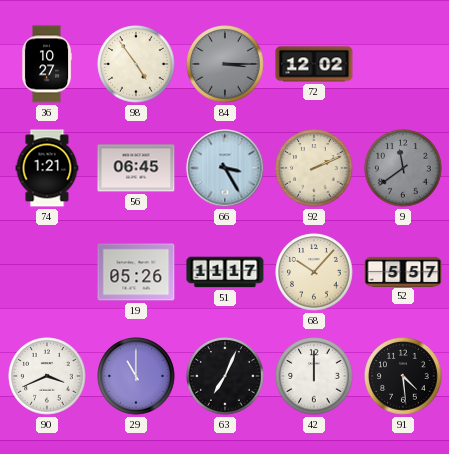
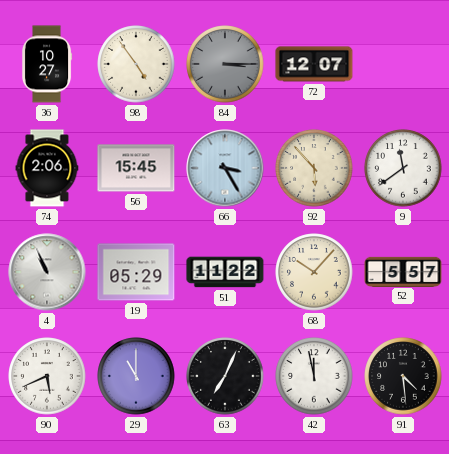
72: 12:02 -> 12:07 (314, 64)
74: 1:21 -> 2:06 (47, 168)
56: 06:45 -> 15:45 (136, 168)
92: 2:11 -> 5:53 (314, 168)
9 dial: grey -> white (403, 168)
4: none -> 10:56 (47, 272)
19: 05:26 -> 05:29 (136, 272)
51: 11:17 -> 11:22 (225, 272)
90: 3:41 -> 5:41 (47, 376)
42: 12:00 -> 11:58 (314, 376)
